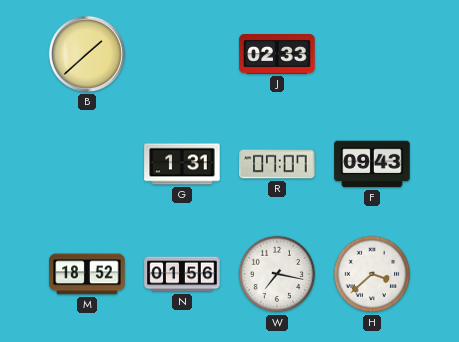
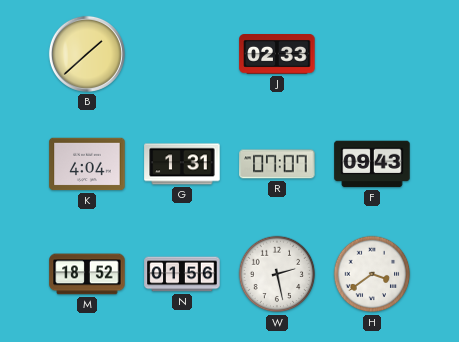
K: none -> 4:04 (87, 164)
W: 7:17 -> 2:28 (277, 274)
H: 3:38 -> 3:39 (372, 274)
